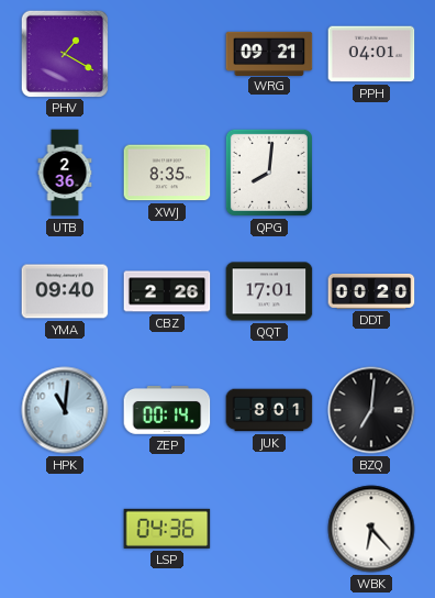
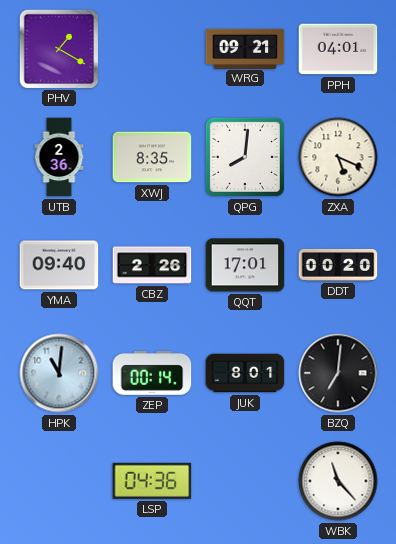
ZXA: none -> 5:19 (338, 157)
WBK: 6:23 -> 11:23 (338, 481)
